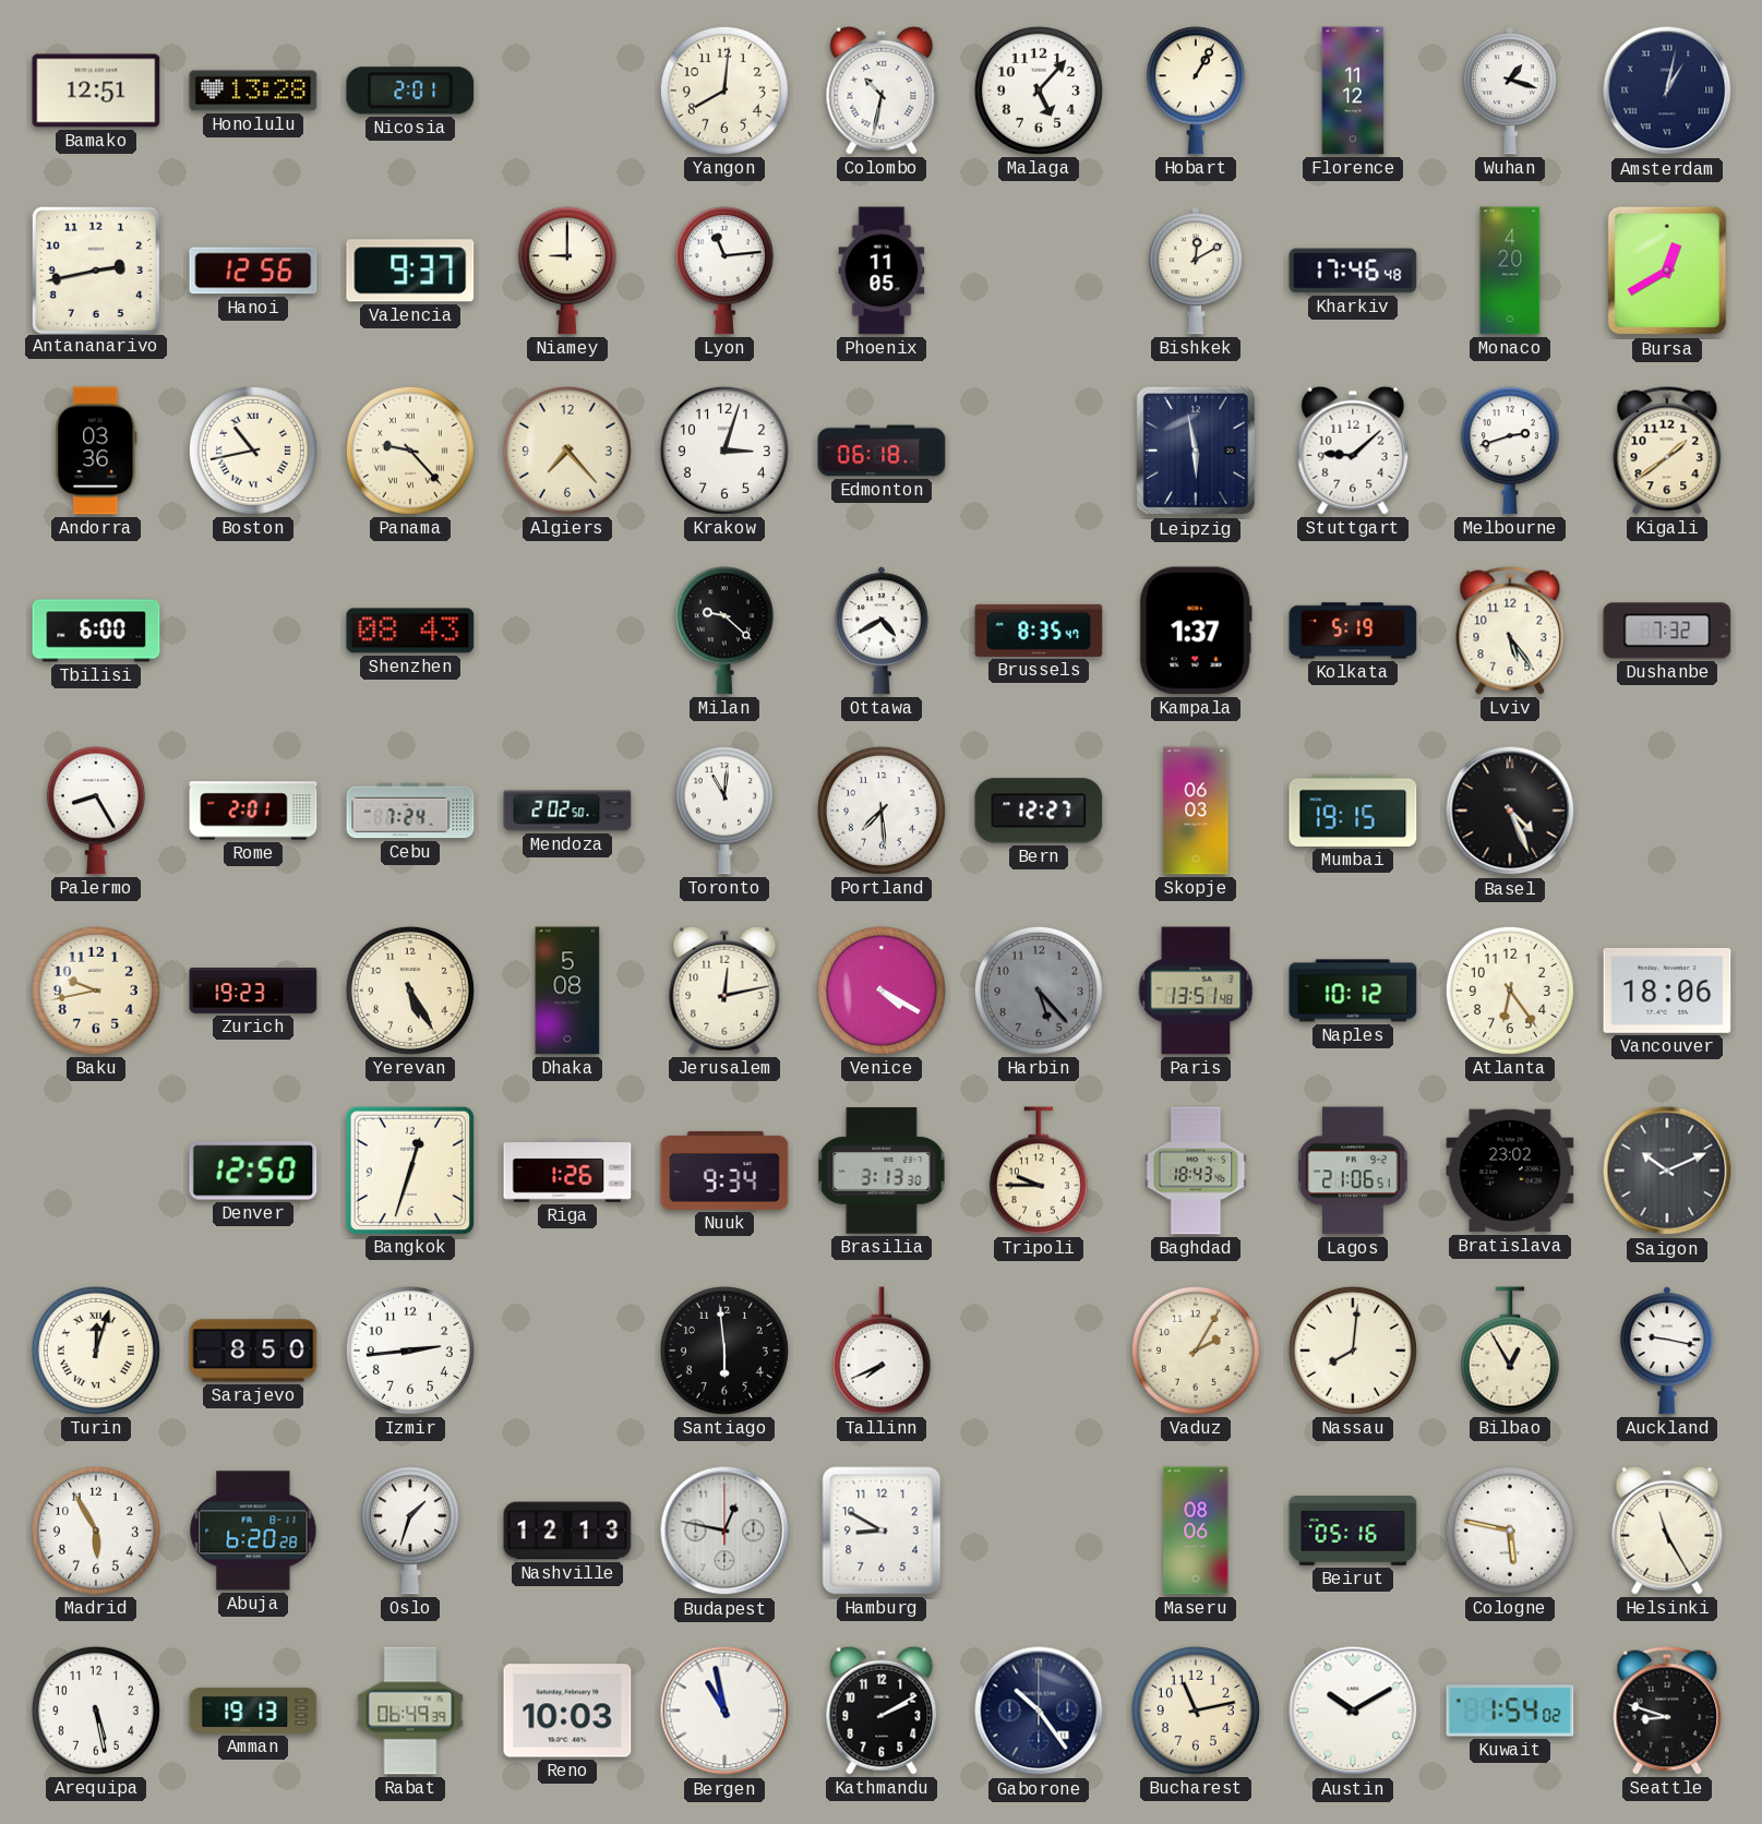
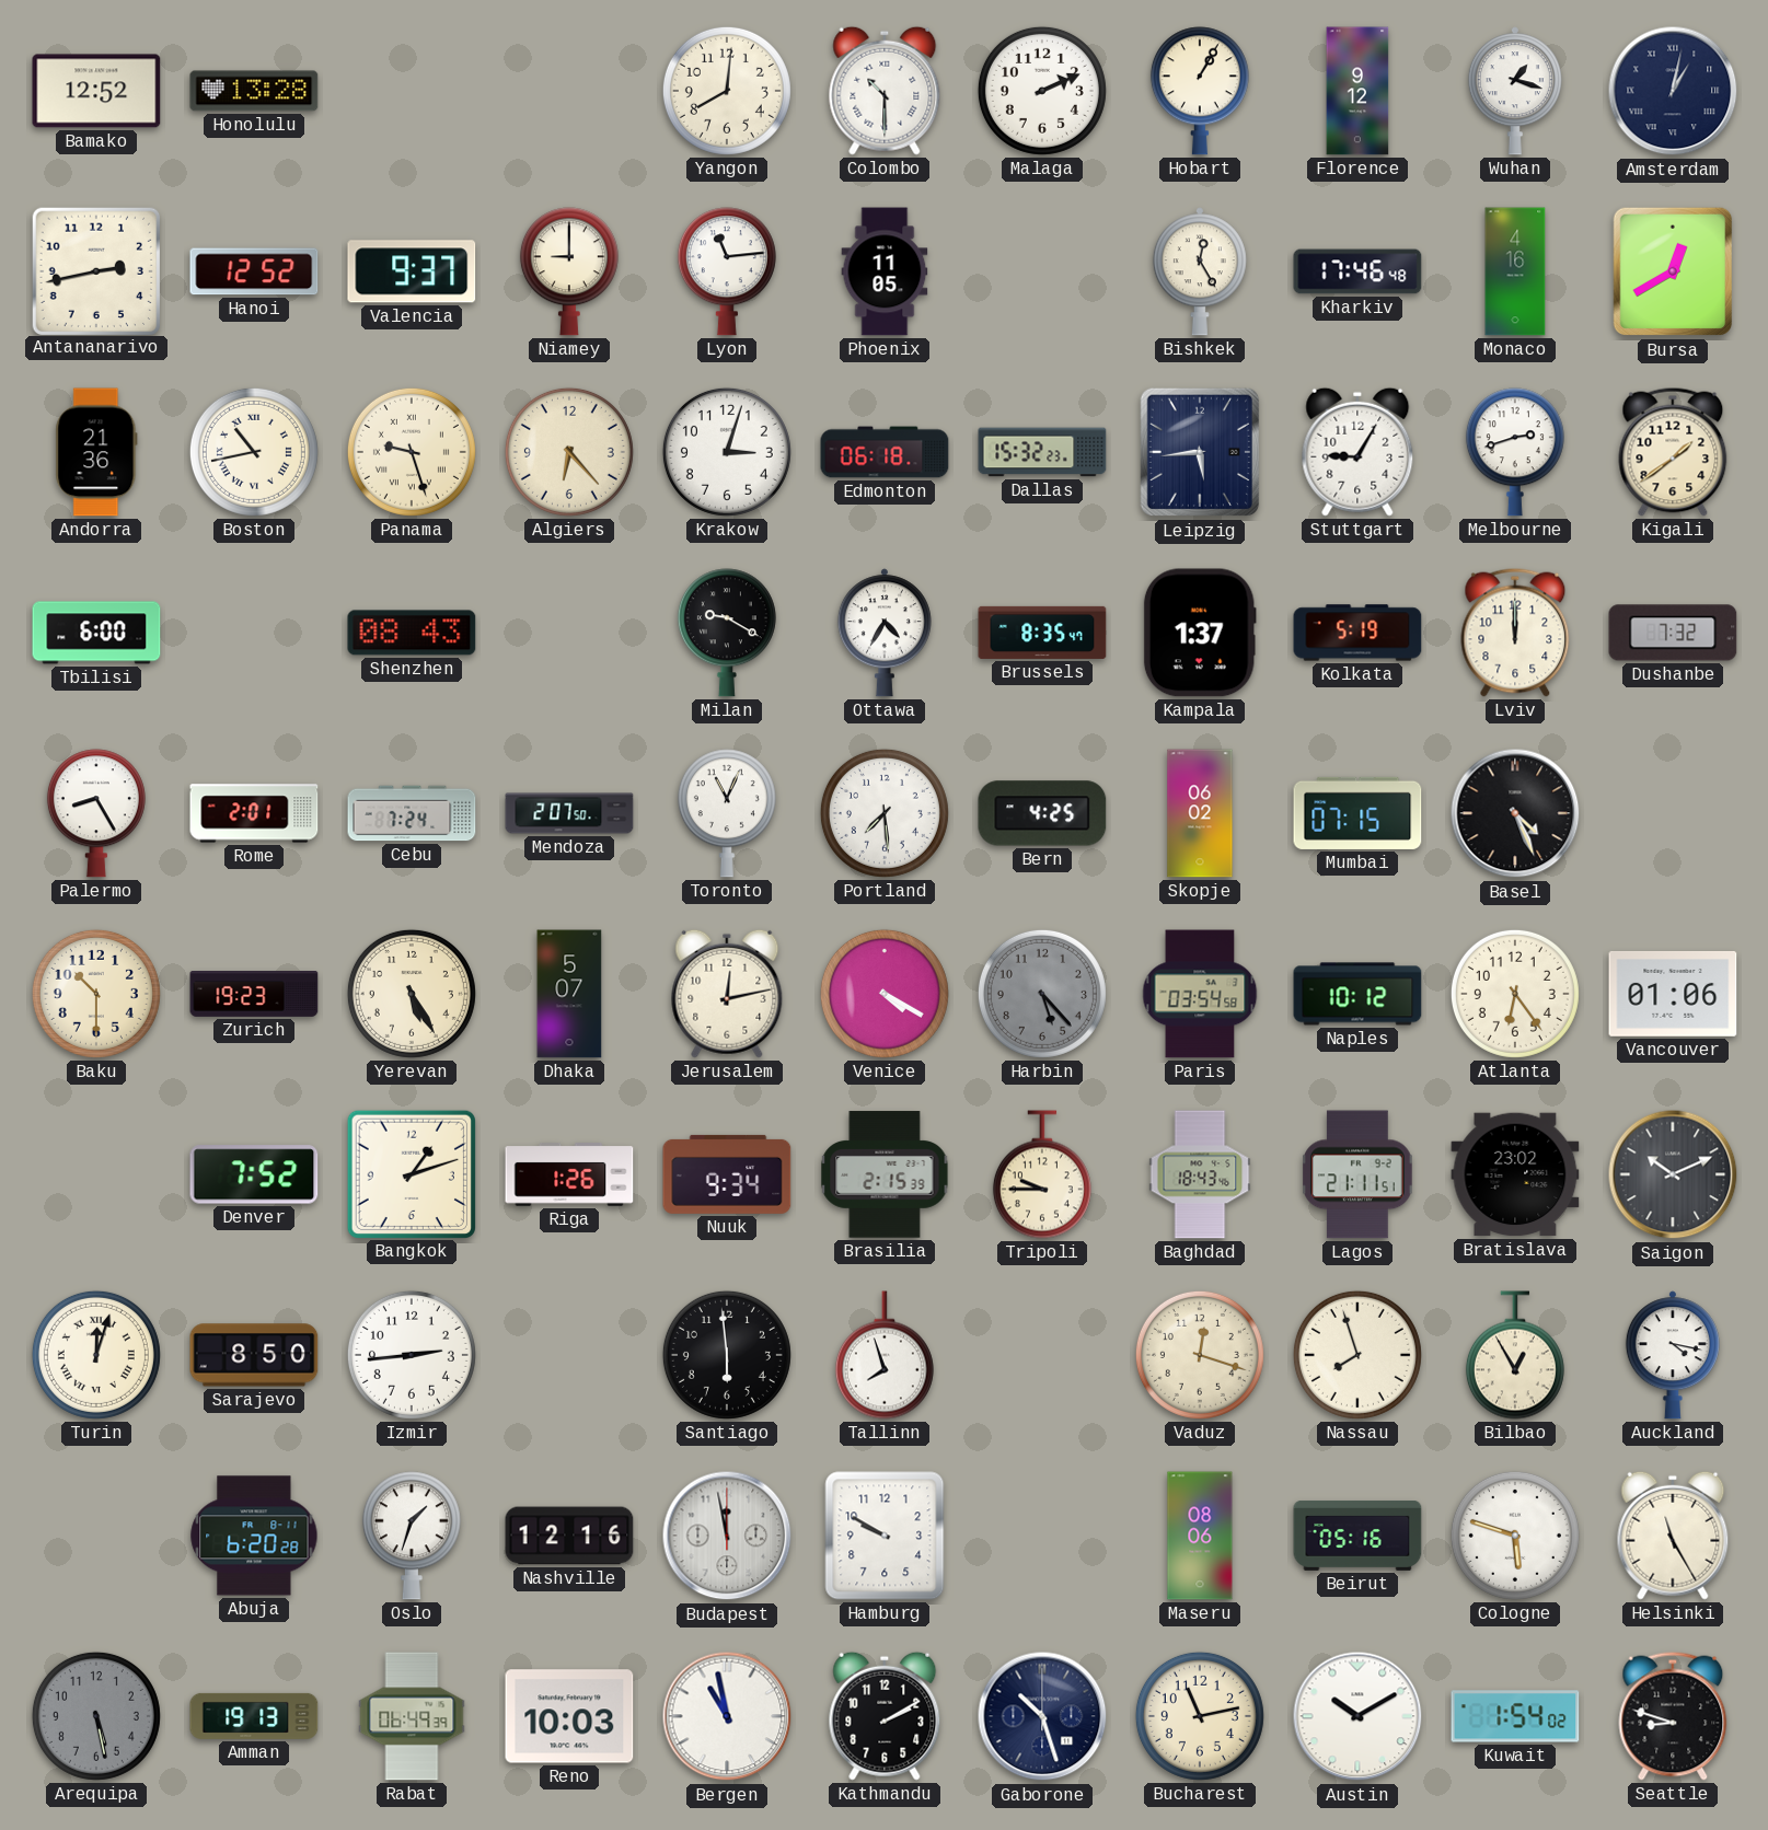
Bamako: 12:51 -> 12:52 (96, 91)
Nicosia: 2:01 -> none (410, 91)
Colombo: 10:32 -> 10:30 (885, 91)
Malaga: 5:07 -> 2:11 (1042, 91)
Florence: 11:12 -> 9:12 (1357, 91)
Hanoi: 12:56 -> 12:52 (254, 271)
Bishkek: 12:10 -> 12:25 (1200, 271)
Monaco: 4:20 -> 4:16 (1515, 271)
Andorra: 03:36 -> 21:36 (96, 452)
Panama: 9:23 -> 9:27 (412, 452)
Algiers: 7:23 -> 6:23 (569, 452)
Dallas: none -> 15:32 (1042, 452)
Leipzig: 5:58 -> 5:44 (1200, 452)
Stuttgart: 9:08 -> 9:05 (1357, 452)
Milan: 9:22 -> 9:20 (727, 633)
Ottawa: 4:40 -> 4:35 (885, 633)
Lviv: 5:24 -> 12:00 (1515, 633)
Mendoza: 2:02 -> 2:07 (569, 813)
Toronto: 11:01 -> 11:04 (727, 813)
Bern: 12:27 -> 4:25 (1042, 813)
Skopje: 06:03 -> 06:02 (1200, 813)
Mumbai: 19:15 -> 07:15 (1357, 813)
Baku: 9:43 -> 10:30 (96, 994)
Dhaka: 5:08 -> 5:07 (569, 994)
Paris: 13:51 -> 03:54 (1200, 994)
Vancouver: 18:06 -> 01:06 (1673, 994)
Denver: 12:50 -> 7:52 (254, 1174)
Bangkok: 12:33 -> 1:12 (411, 1173)
Brasilia: 3:13 -> 2:15 (885, 1174)
Lagos: 21:06 -> 21:11 (1357, 1174)
Tallinn: 7:41 -> 7:57 (885, 1355)
Vaduz: 2:05 -> 12:18 (1200, 1355)
Nassau: 8:01 -> 7:57 (1357, 1355)
Auckland: 9:17 -> 4:17 (1673, 1355)
Madrid: 5:55 -> none (96, 1531)
Nashville: 12:13 -> 12:16 (569, 1536)
Budapest: 12:47 -> 11:58 (727, 1536)
Hamburg: 8:50 -> 9:50 (885, 1536)
Cologne: 5:47 -> 5:48 (1515, 1536)
Arequipa dial: white -> grey (96, 1716)
Gaborone: 10:24 -> 10:27 (1042, 1716)
